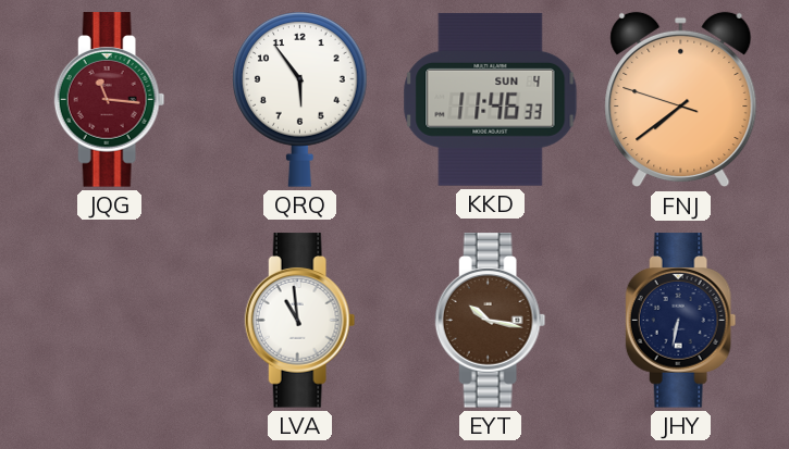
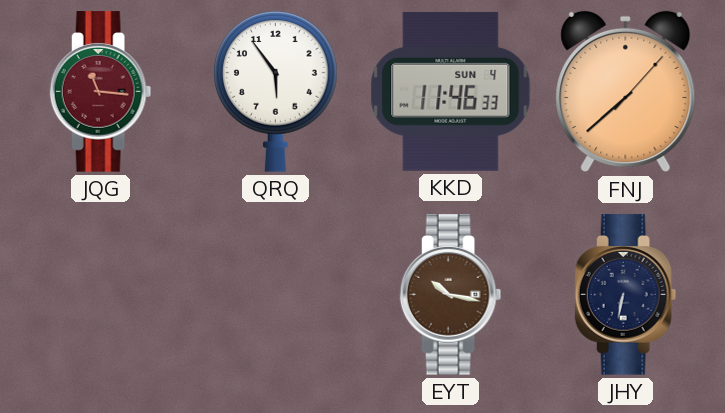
FNJ: 7:38:48 -> 7:38:07 (626, 92)
LVA: 10:59 -> none (300, 321)
